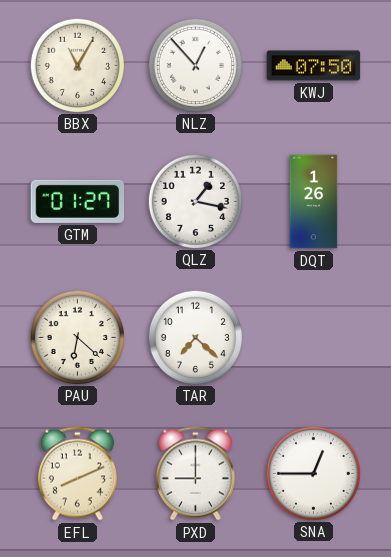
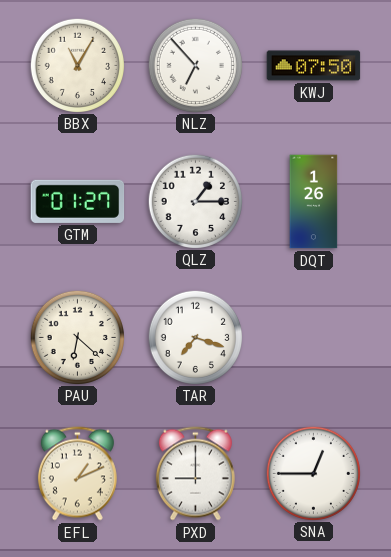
NLZ: 12:53 -> 6:53 (195, 65)
QLZ: 1:17 -> 1:15 (195, 201)
TAR: 7:22 -> 7:18 (195, 337)
EFL: 8:11 -> 1:11 (77, 474)
